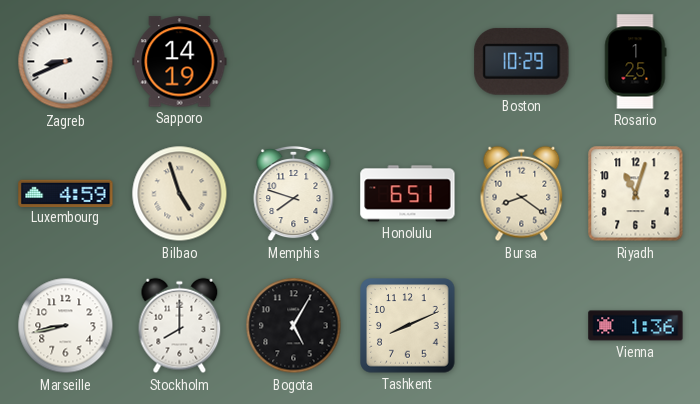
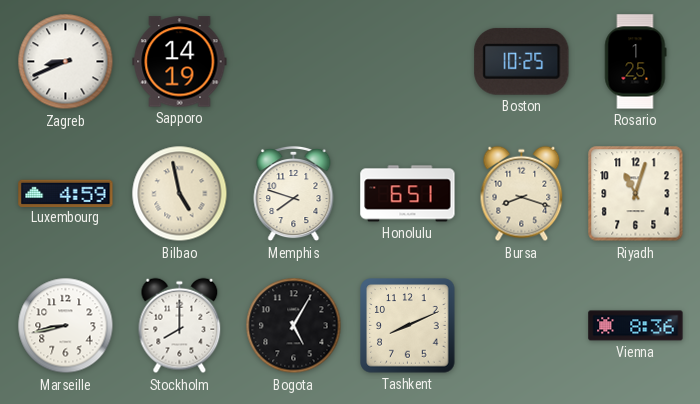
Boston: 10:29 -> 10:25 (522, 61)
Bilbao: 4:57 -> 4:58 (180, 194)
Bursa: 8:21 -> 8:18 (522, 194)
Vienna: 1:36 -> 8:36 (636, 326)
